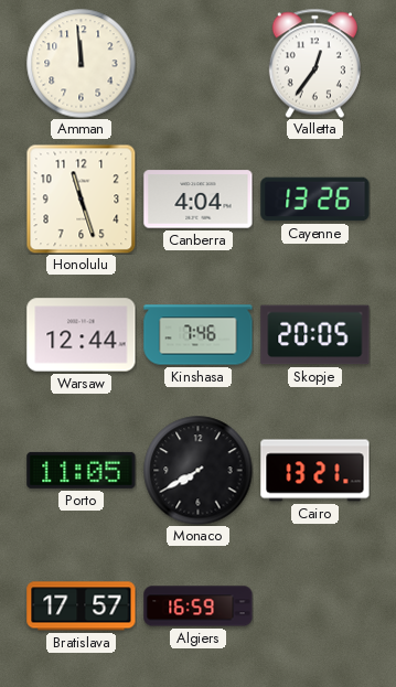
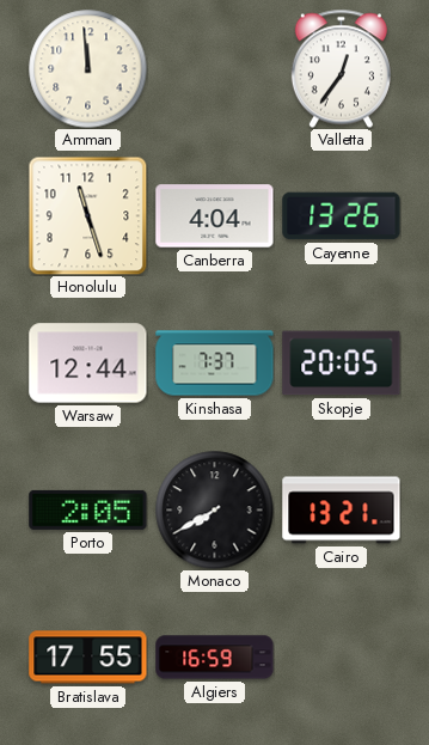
Kinshasa: 7:46 -> 7:37 (215, 364)
Porto: 11:05 -> 2:05 (88, 509)
Bratislava: 17:57 -> 17:55 (88, 658)
